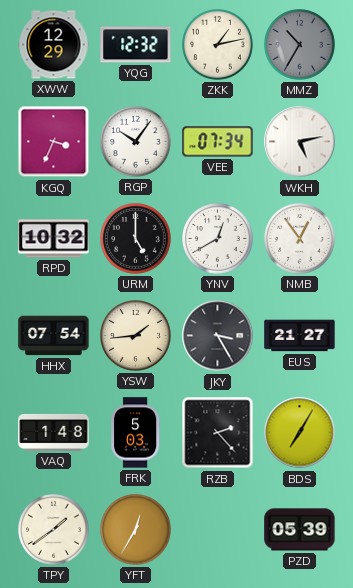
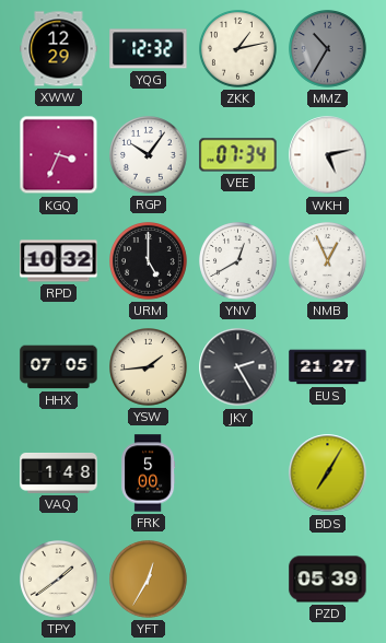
NMB: 12:54 -> 12:56 (328, 261)
HHX: 07:54 -> 07:05 (59, 367)
JKY: 3:25 -> 2:25 (238, 367)
FRK: 5:03 -> 5:00 (149, 474)
RZB: 2:23 -> none (218, 433)
